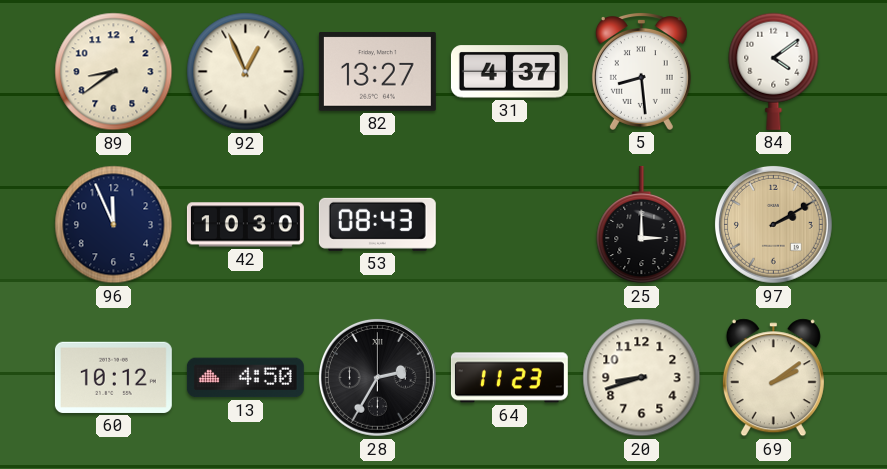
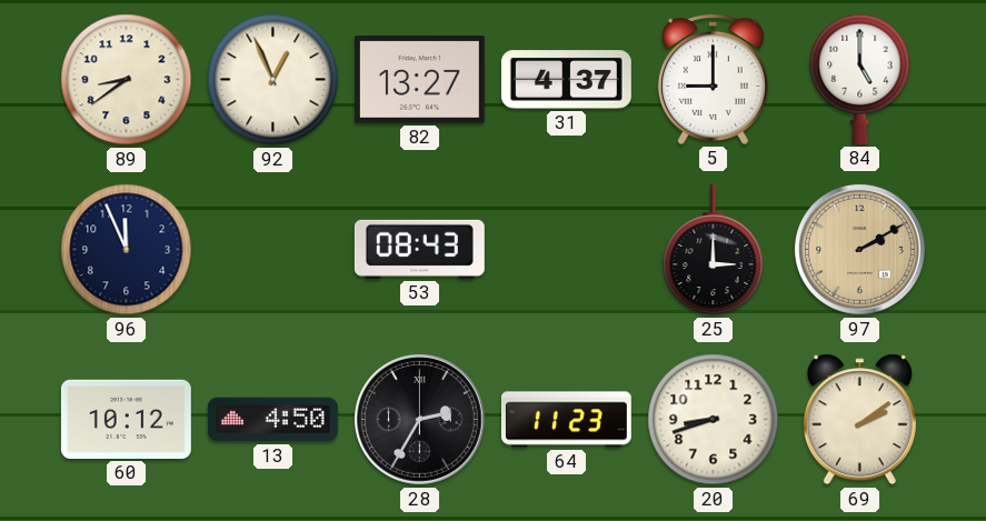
5: 8:29 -> 9:00 (713, 80)
84: 4:09 -> 5:00 (860, 79)
42: 10:30 -> none (245, 225)
